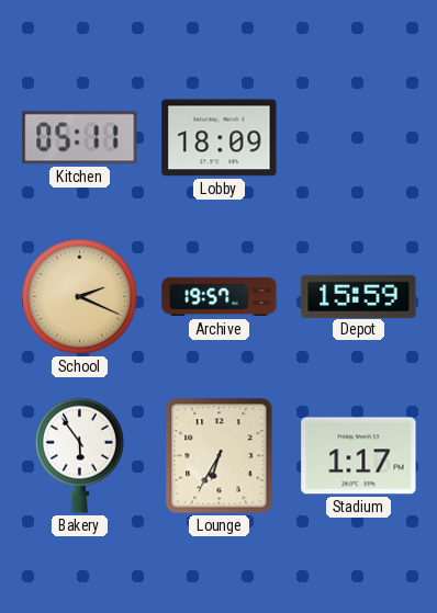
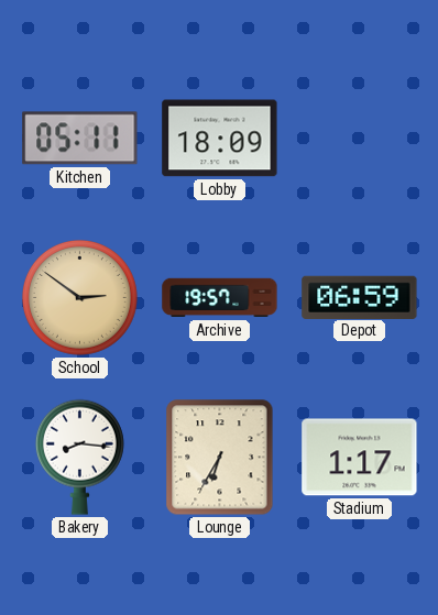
School: 2:19 -> 2:51 (79, 297)
Depot: 15:59 -> 06:59 (360, 297)
Bakery: 5:54 -> 8:16 (79, 457)
